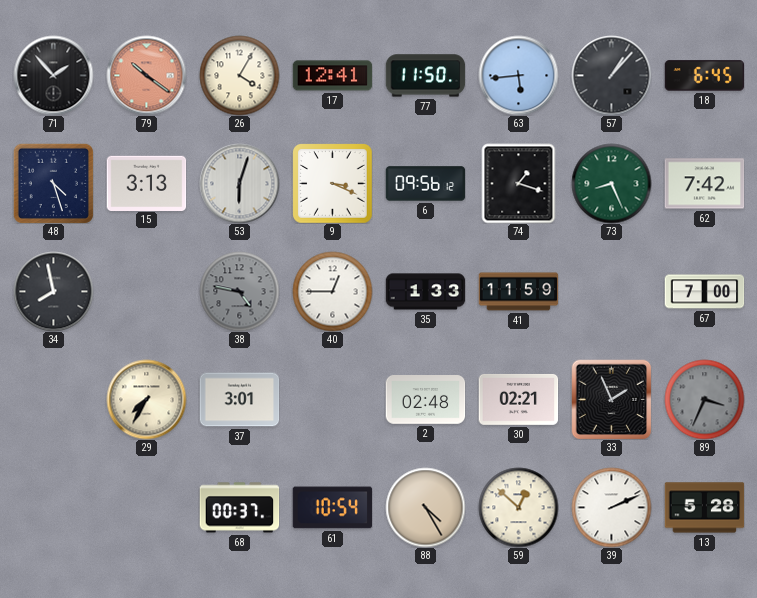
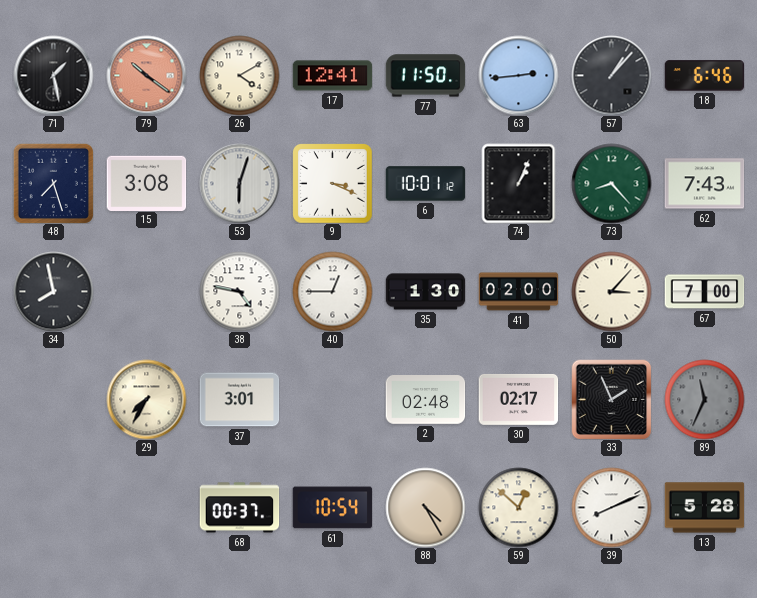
71: 1:53 -> 1:28 (53, 75)
26: 4:05 -> 4:10 (239, 75)
63: 5:44 -> 2:44 (518, 75)
18: 6:45 -> 6:46 (704, 76)
48: 4:27 -> 7:27 (53, 183)
15: 3:13 -> 3:08 (146, 183)
6: 09:56 -> 10:01 (425, 184)
74: 1:18 -> 1:04 (519, 183)
73: 8:26 -> 8:23 (611, 183)
62: 7:42 -> 7:43 (704, 184)
38 dial: grey -> white (239, 291)
35: 1:33 -> 1:30 (425, 292)
41: 11:59 -> 02:00 (518, 292)
50: none -> 3:07 (611, 291)
30: 02:21 -> 02:17 (518, 399)
89: 3:34 -> 11:34 (704, 399)
39: 2:11 -> 8:11 (611, 507)
